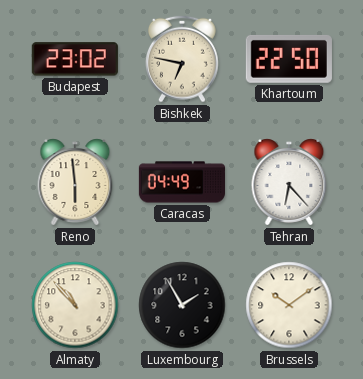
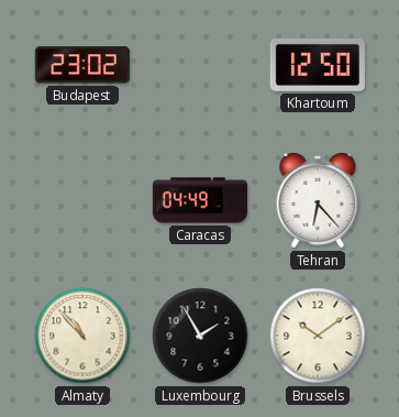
Bishkek: 6:47 -> none (183, 59)
Khartoum: 22:50 -> 12:50 (318, 65)
Reno: 5:59 -> none (75, 182)
